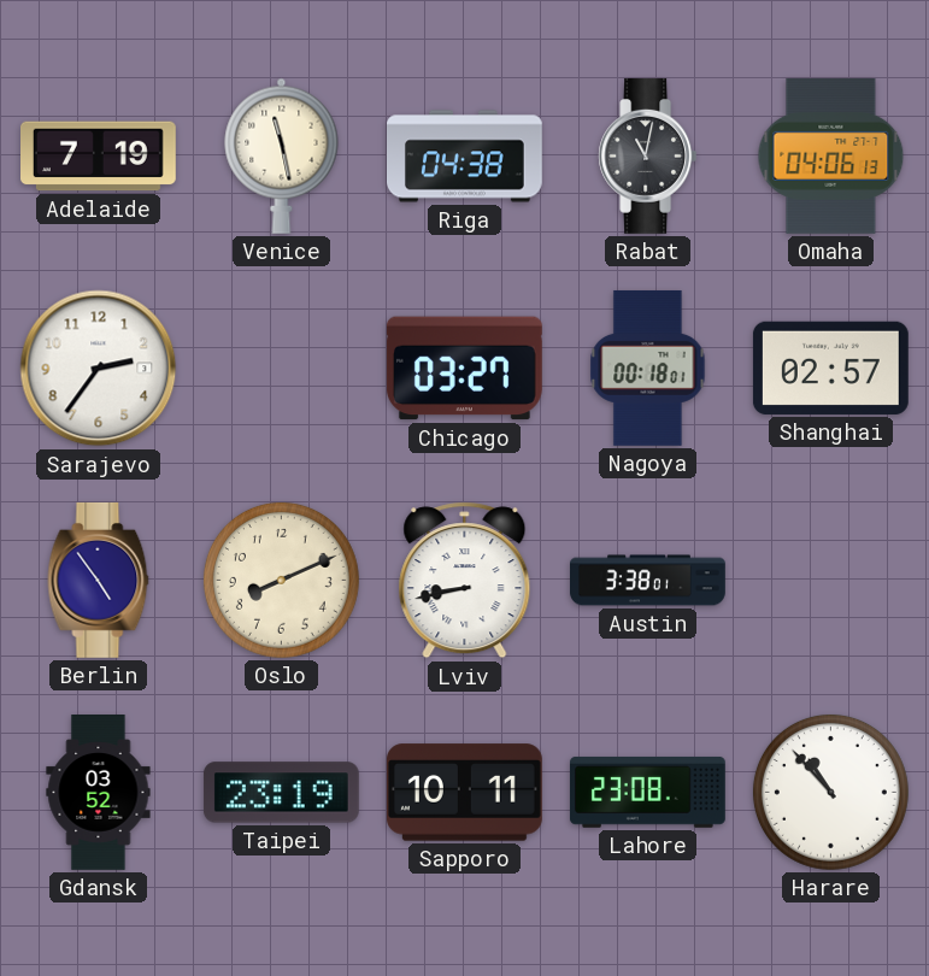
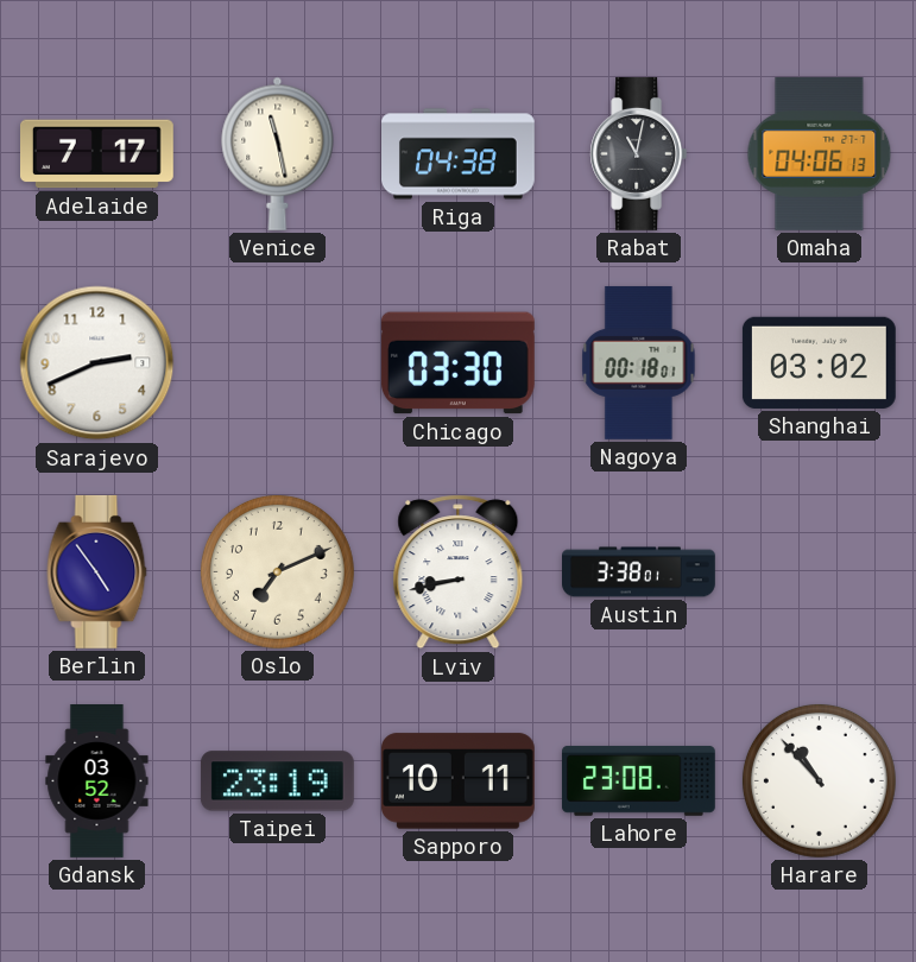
Adelaide: 7:19 -> 7:17 (97, 154)
Sarajevo: 2:36 -> 2:41 (97, 363)
Chicago: 03:27 -> 03:30 (457, 363)
Shanghai: 02:57 -> 03:02 (819, 362)
Oslo: 8:11 -> 7:11 (277, 571)
